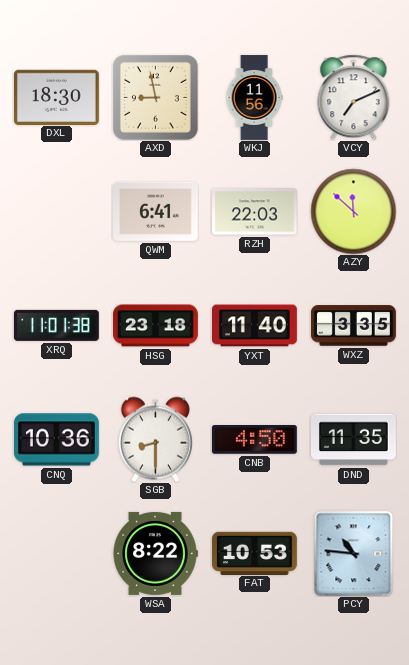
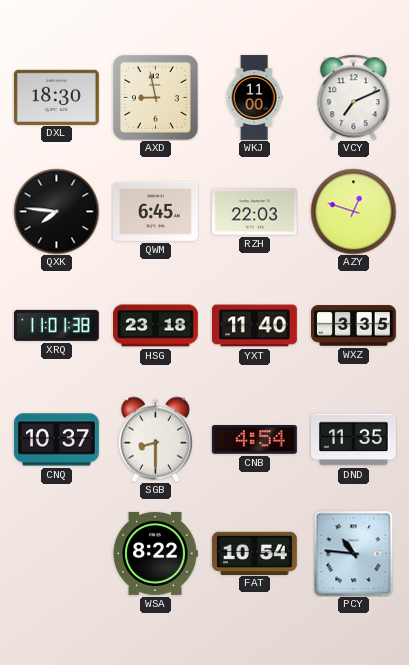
WKJ: 11:56 -> 11:00 (254, 98)
QXK: none -> 7:46 (56, 211)
QWM: 6:41 -> 6:45 (156, 211)
AZY: 11:52 -> 12:48 (353, 211)
CNQ: 10:36 -> 10:37 (57, 440)
CNB: 4:50 -> 4:54 (254, 440)
FAT: 10:53 -> 10:54 (255, 553)
